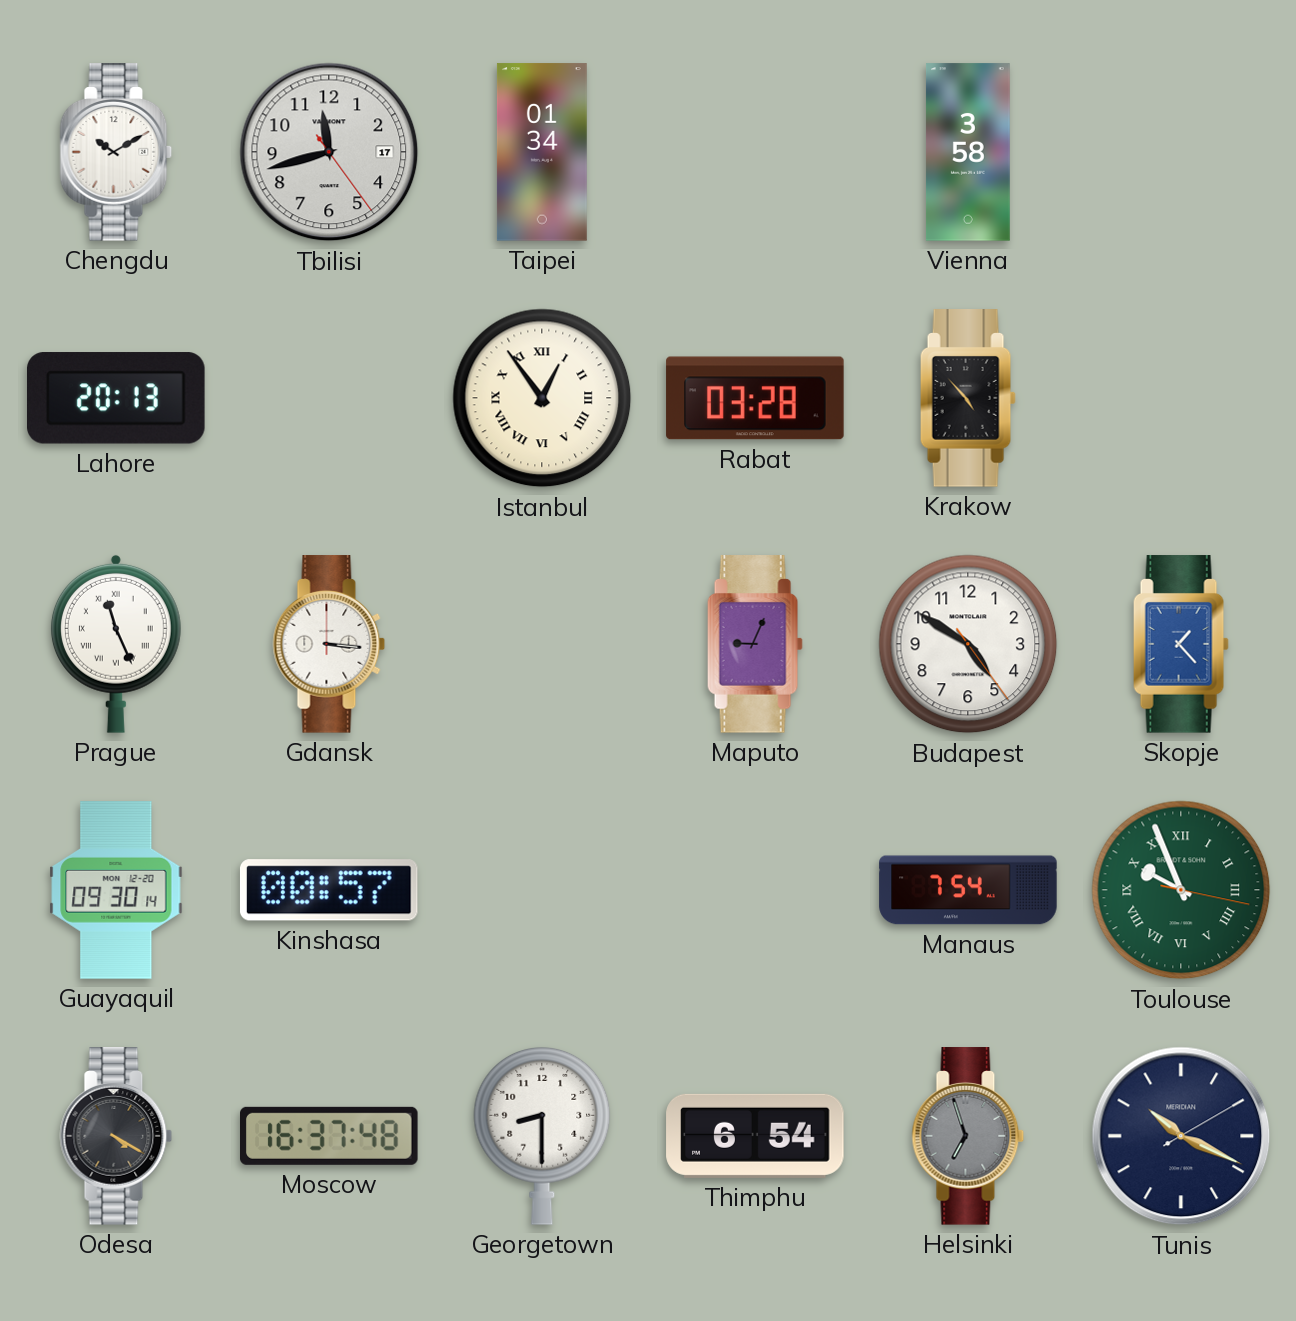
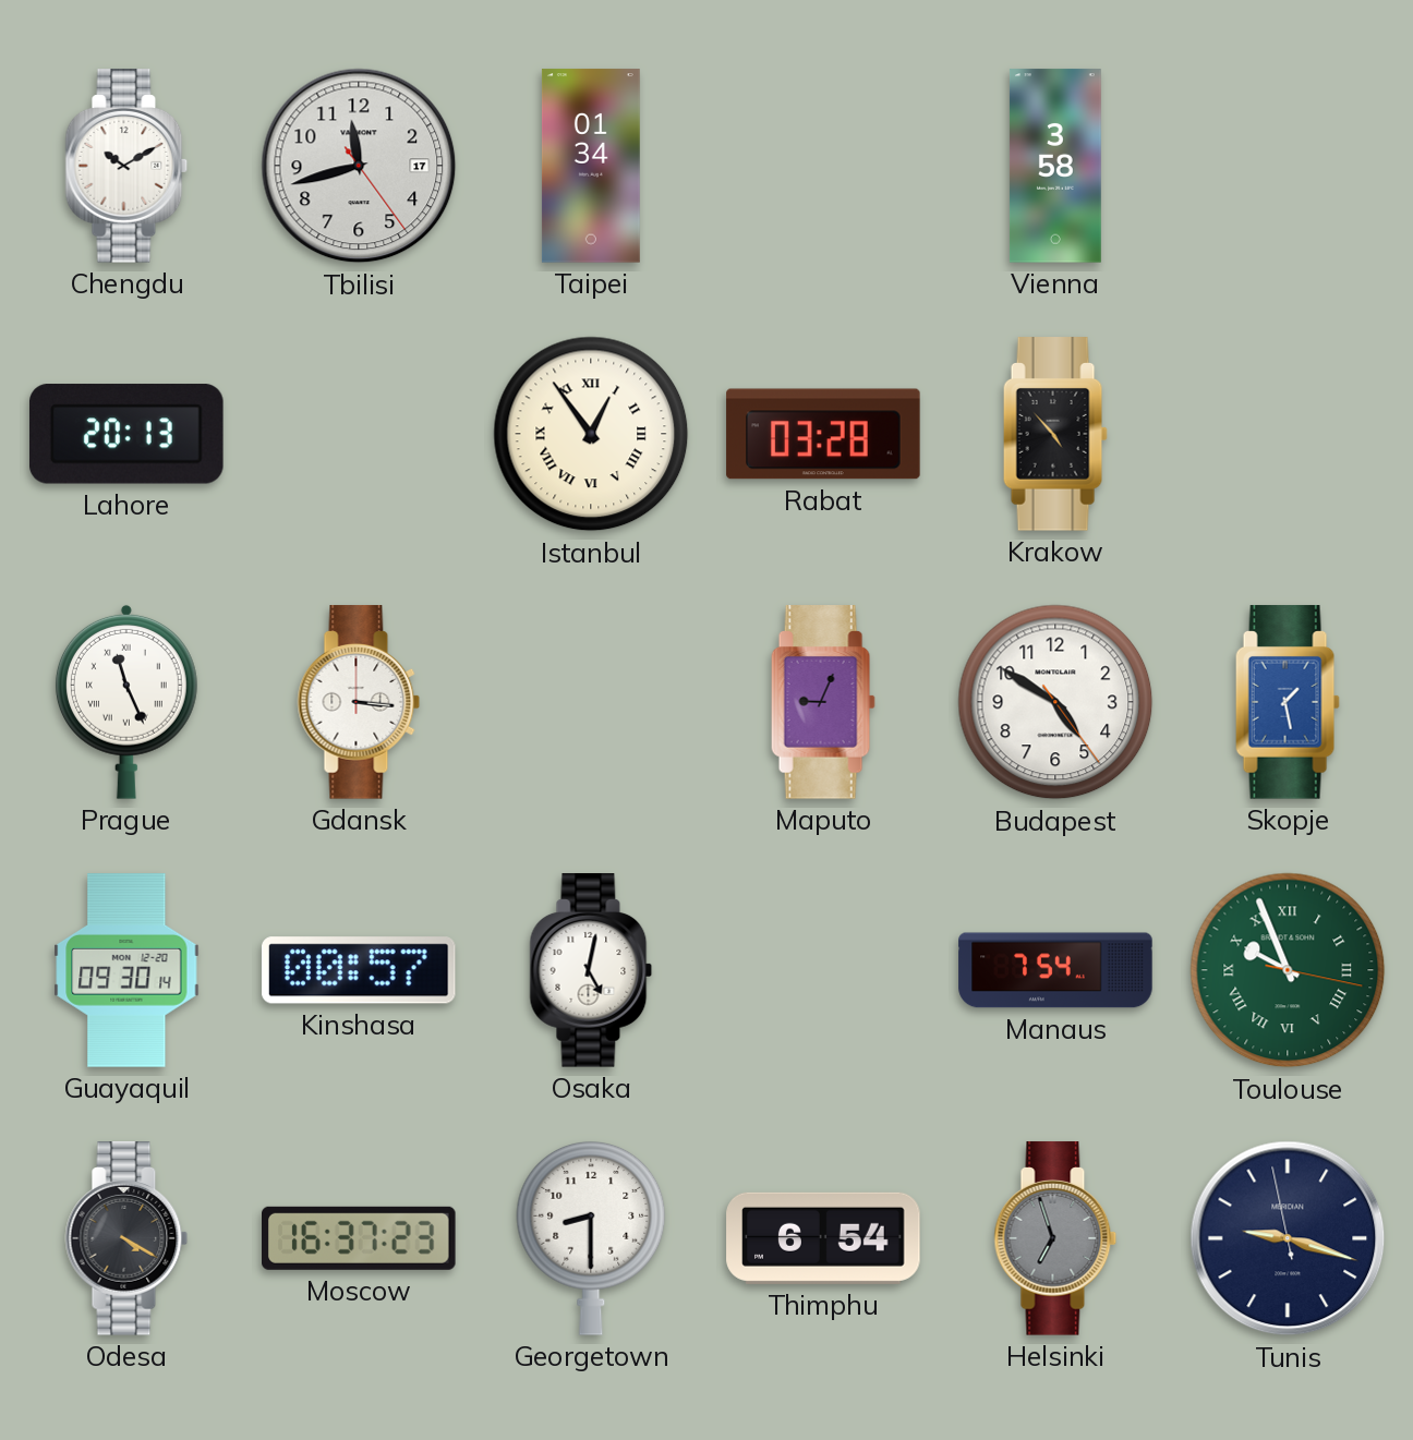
Skopje: 1:23 -> 1:28 (1288, 702)
Osaka: none -> 5:02 (591, 970)
Moscow: 16:37:48 -> 16:37:23 (360, 1238)
Tunis: 10:19 -> 9:17 (1288, 1238)
